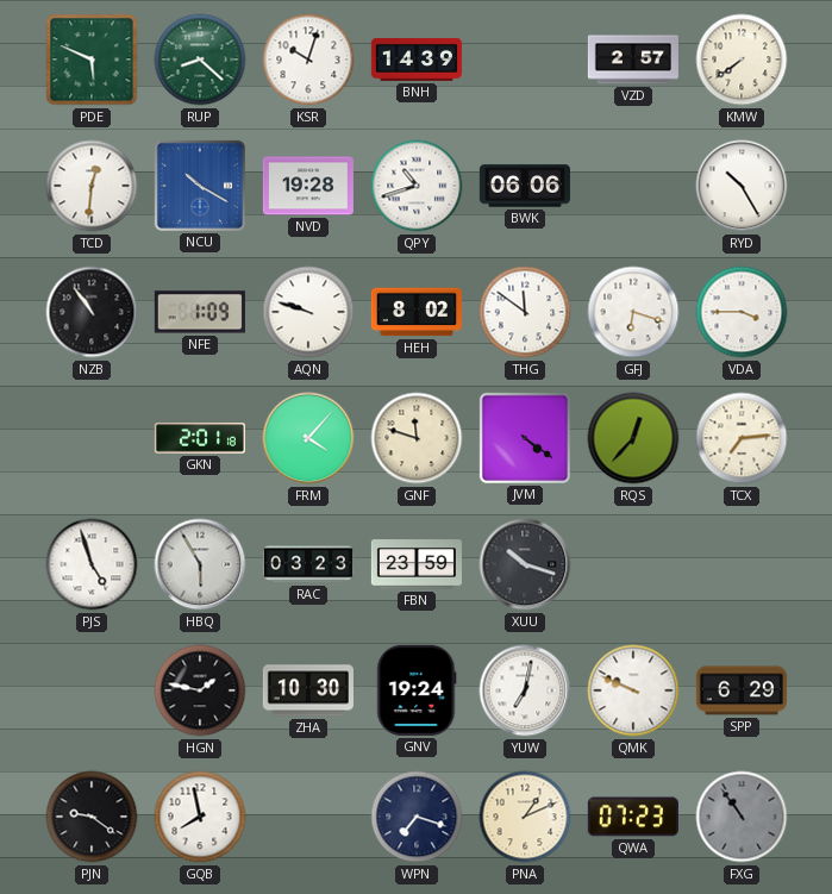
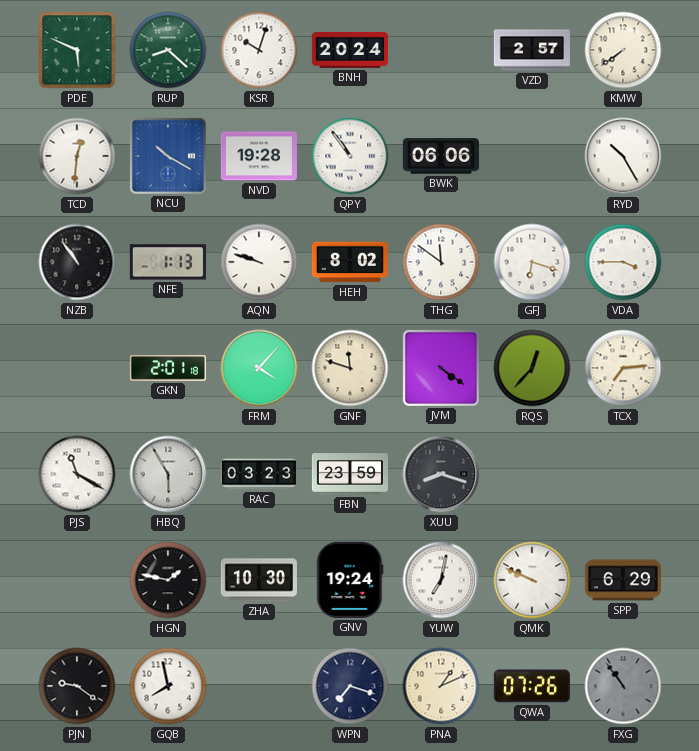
BNH: 14:39 -> 20:24 (350, 50)
QPY: 10:42 -> 10:54 (350, 156)
NFE: 1:09 -> 1:13 (168, 262)
PJS: 4:57 -> 11:20 (77, 474)
XUU: 10:18 -> 8:18 (441, 474)
QWA: 07:23 -> 07:26 (532, 686)
